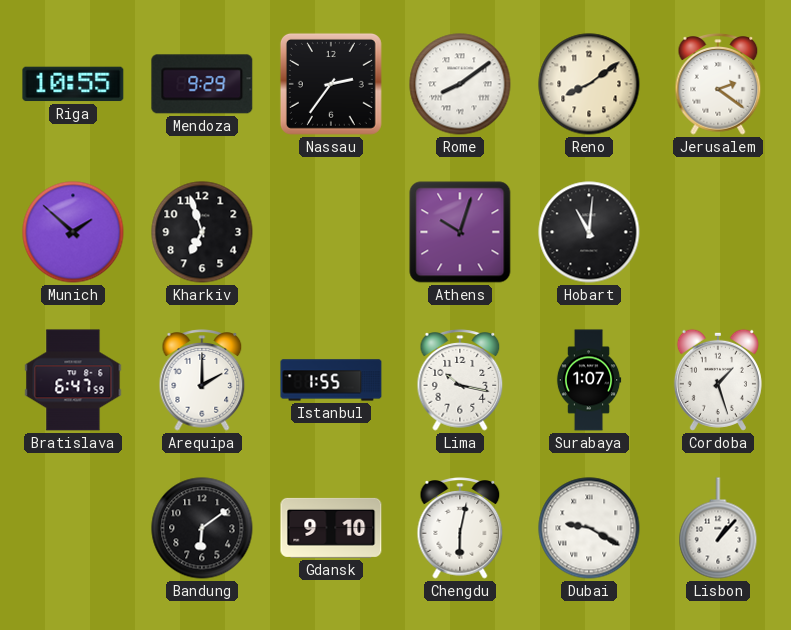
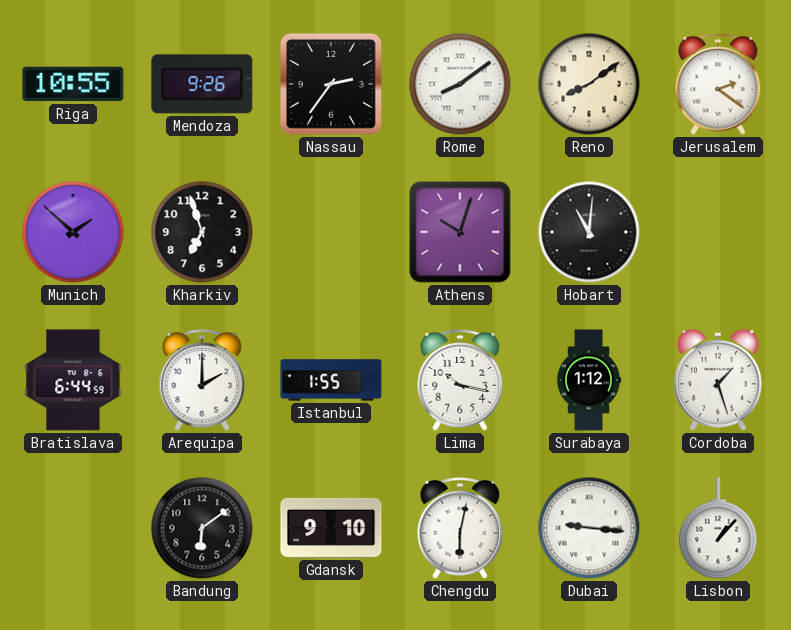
Mendoza: 9:29 -> 9:26 (202, 84)
Bratislava: 6:47 -> 6:44 (73, 380)
Surabaya: 1:07 -> 1:12 (589, 380)
Dubai: 9:20 -> 9:16 (589, 528)
